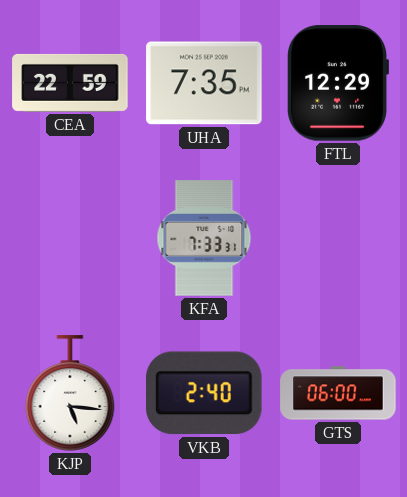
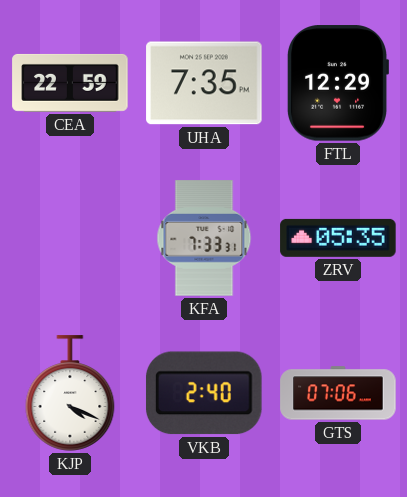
ZRV: none -> 05:35 (338, 238)
KJP: 5:16 -> 4:19 (70, 393)
GTS: 06:00 -> 07:06 (338, 393)
